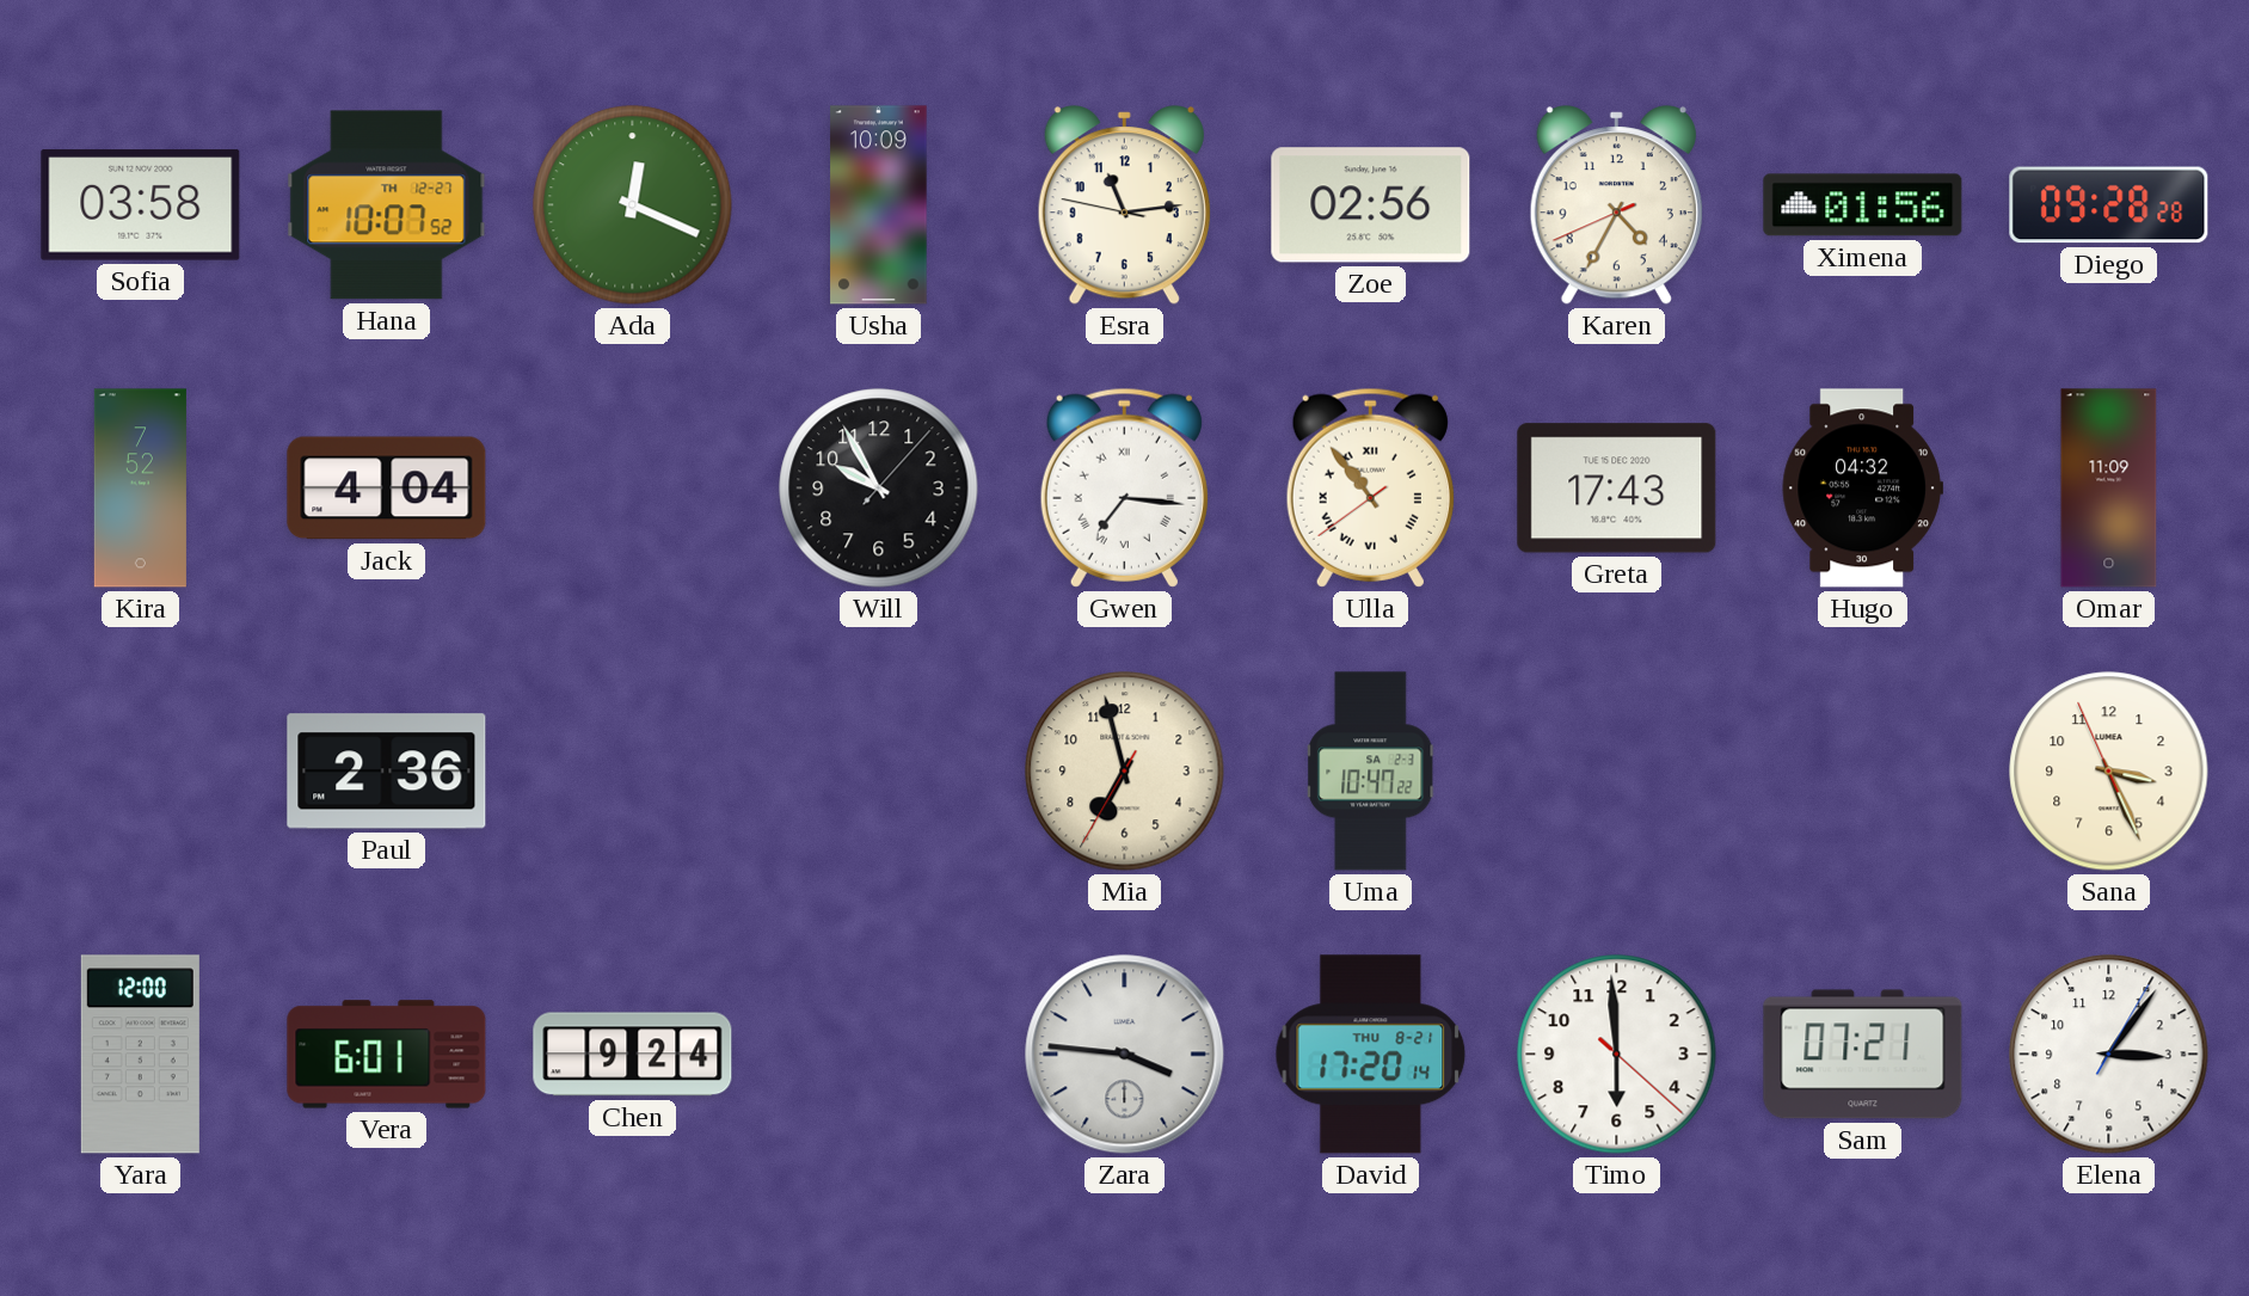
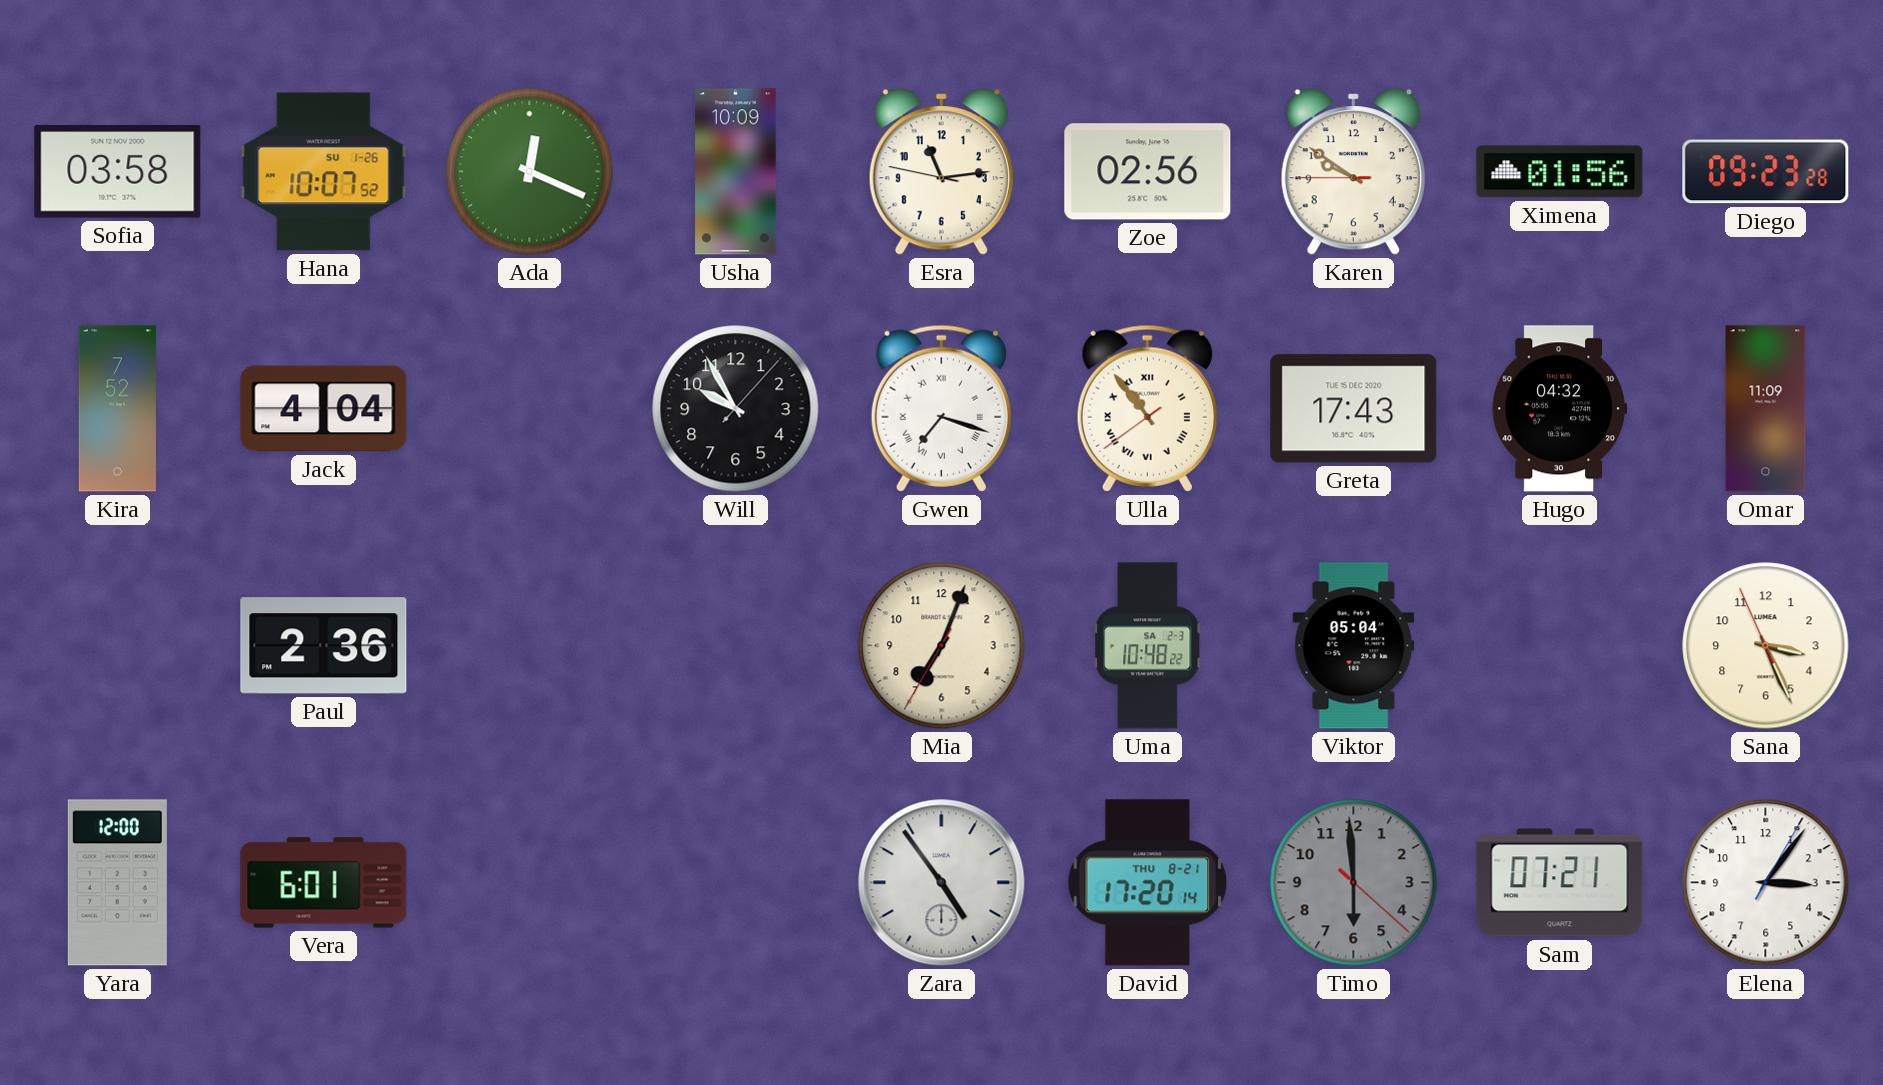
Hana date: TH 12-27 -> SU 1-26 (324, 172)
Karen: 4:34 -> 9:50 (1353, 172)
Diego: 09:28 -> 09:23 (1766, 172)
Gwen: 7:16 -> 7:18 (941, 408)
Mia: 6:57 -> 7:03 (942, 646)
Uma: 10:47 -> 10:48 (1148, 646)
Viktor: none -> 05:04 (1354, 646)
Chen: 9:24 -> none (633, 1055)
Zara: 3:46 -> 4:54 (942, 883)
Timo dial: white -> grey (1354, 883)
